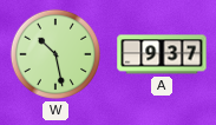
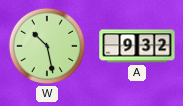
A: 9:37 -> 9:32 (137, 46)
